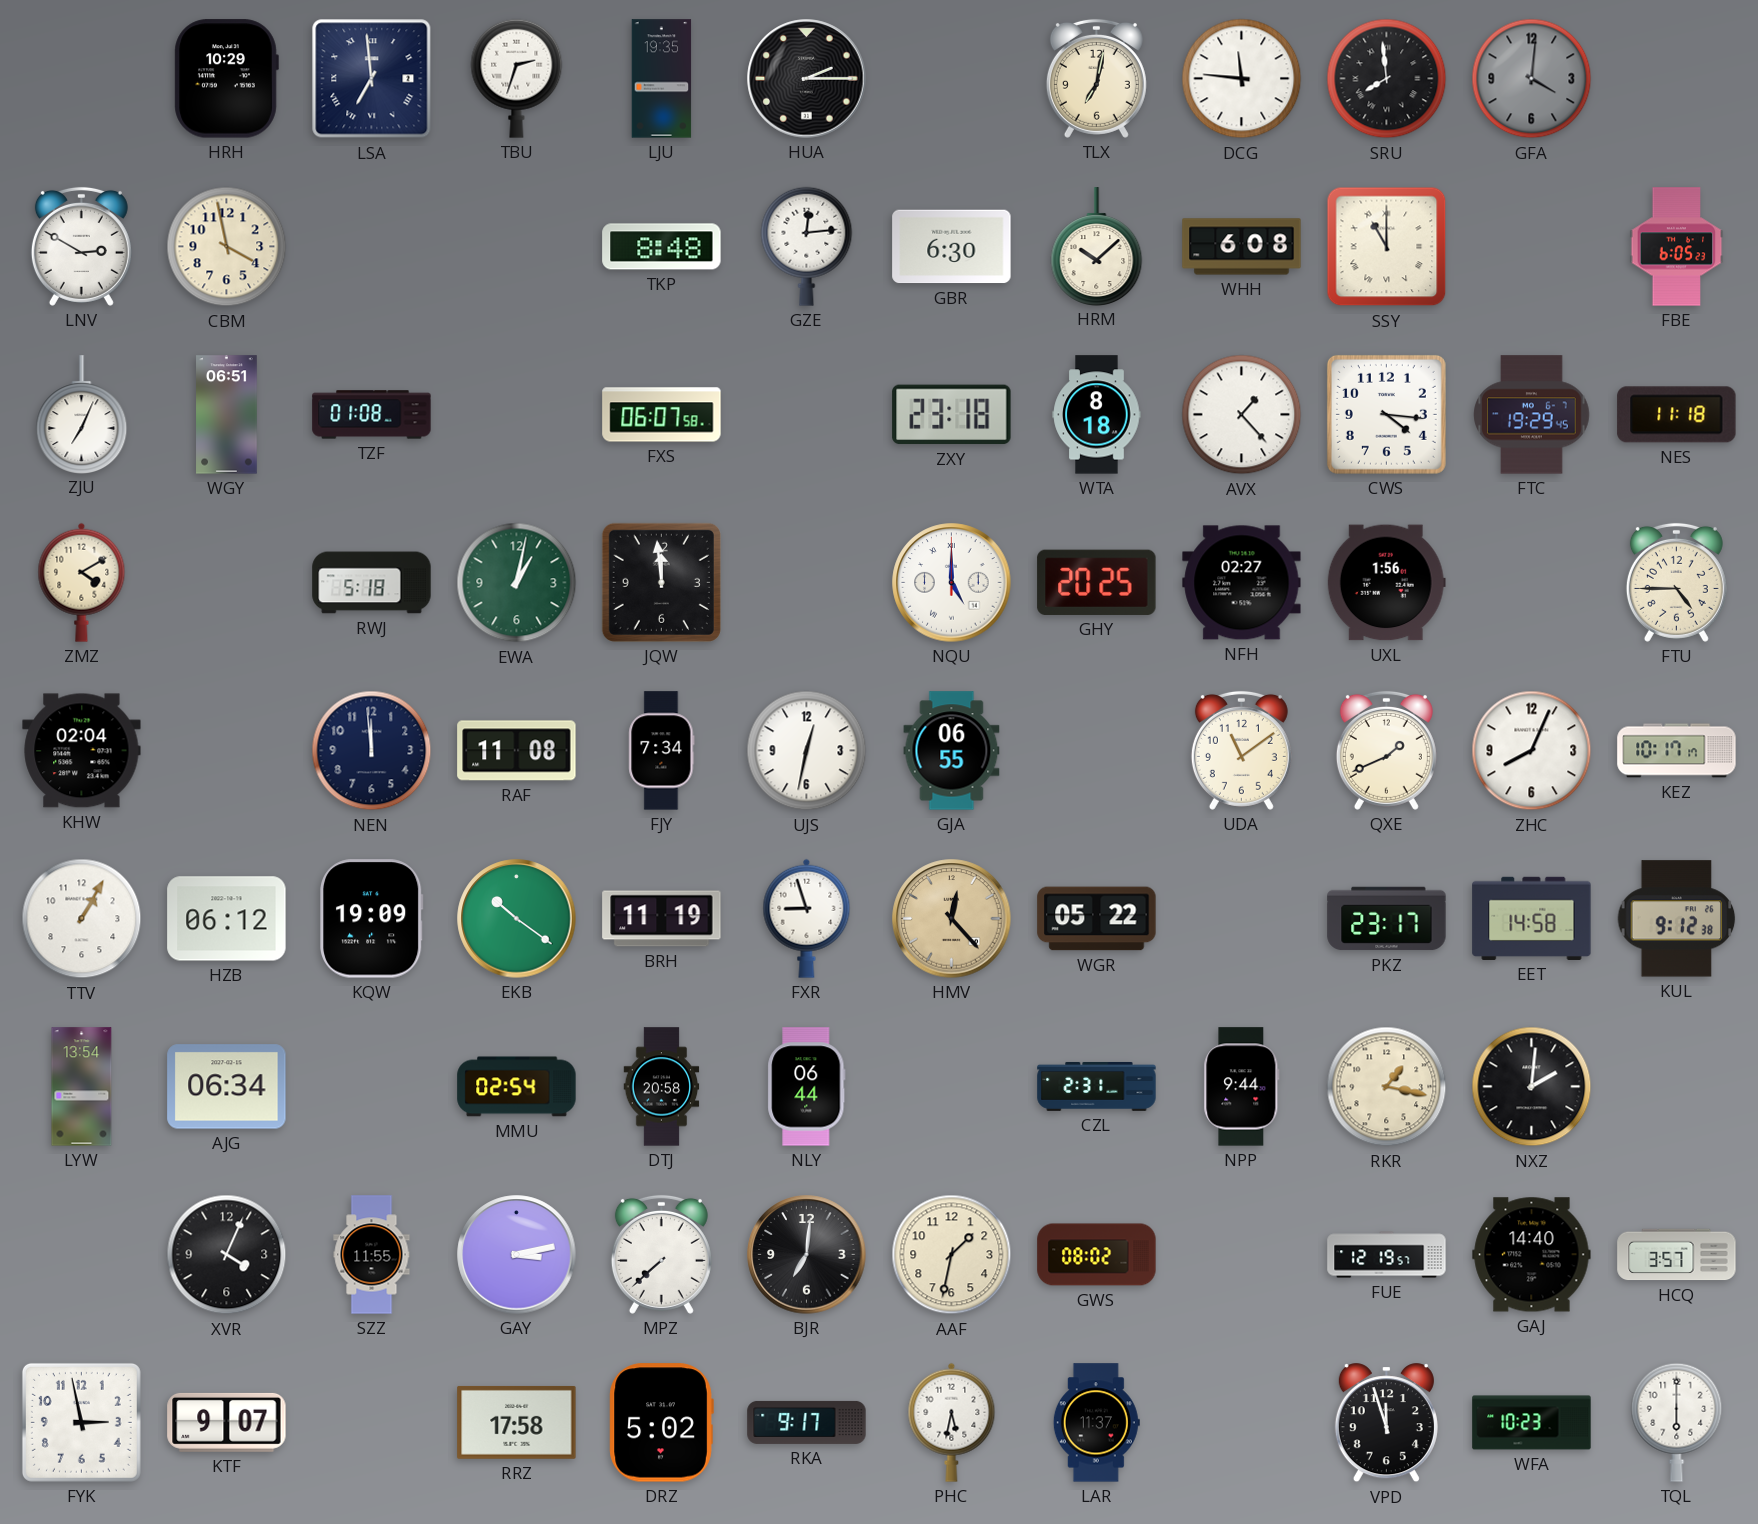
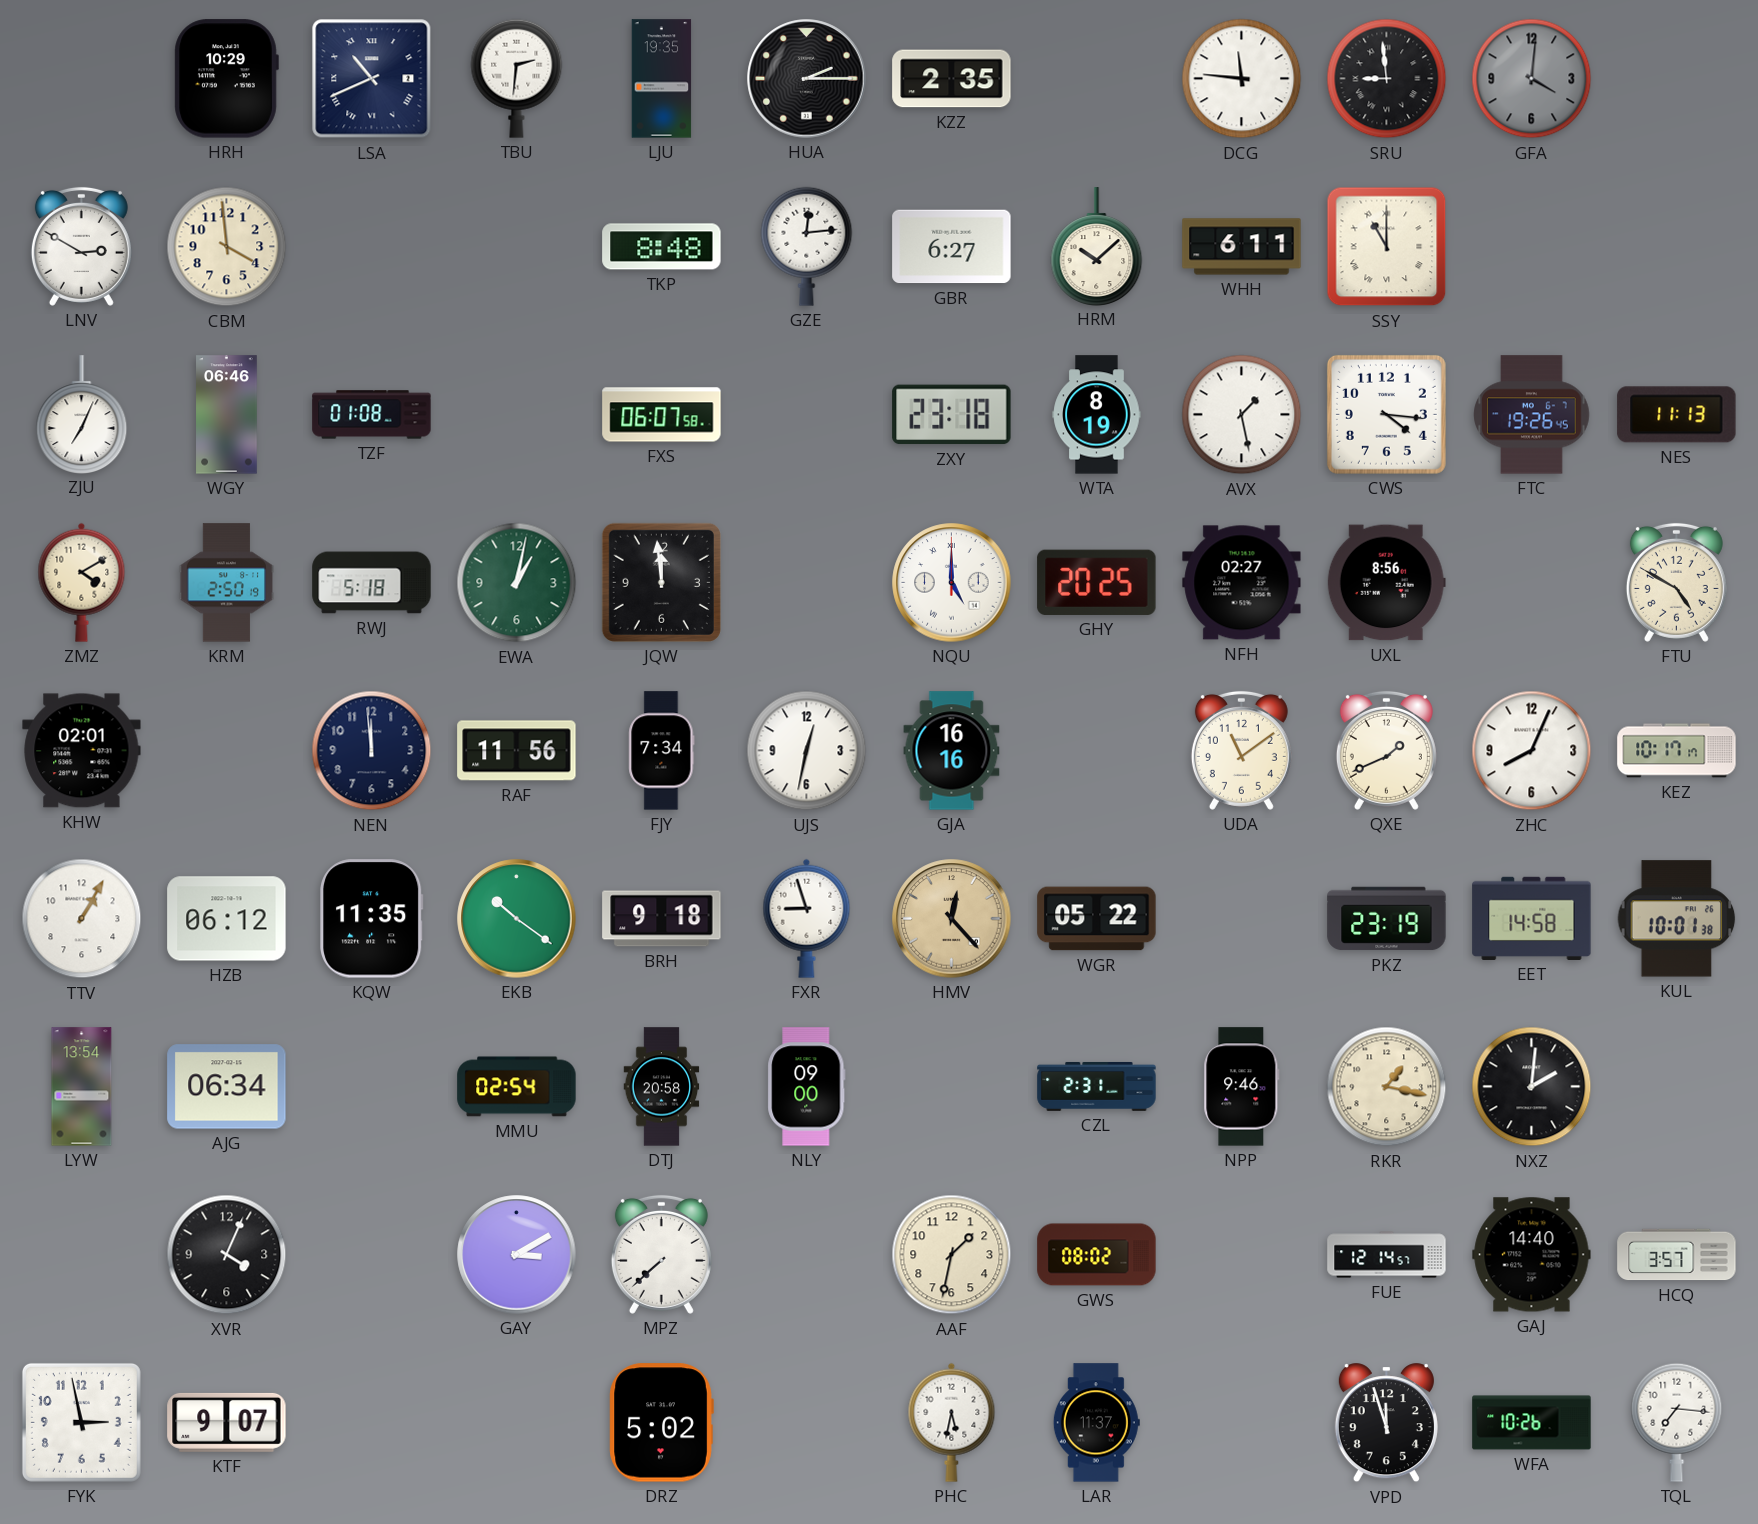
LSA: 6:59 -> 10:41 (372, 79)
TBU: 2:33 -> 2:31 (517, 78)
KZZ: none -> 2:35 (952, 79)
TLX: 7:02 -> none (1096, 78)
SRU: 7:59 -> 8:59 (1387, 79)
CBM: 3:58 -> 3:59 (227, 247)
GBR: 6:30 -> 6:27 (952, 247)
WHH: 6:08 -> 6:11 (1242, 247)
FBE: 6:05 -> none (1677, 247)
WGY: 06:51 -> 06:46 (227, 415)
WTA: 8:18 -> 8:19 (1097, 415)
AVX: 1:23 -> 1:28 (1242, 415)
FTC: 19:29 -> 19:26 (1532, 415)
NES: 11:18 -> 11:13 (1677, 415)
KRM: none -> 2:50 (227, 583)
UXL: 1:56 -> 8:56 (1386, 583)
FTU: 4:45 -> 4:50 (1676, 582)
KHW: 02:04 -> 02:01 (82, 751)
RAF: 11:08 -> 11:56 (517, 751)
GJA: 06:55 -> 16:16 (952, 751)
KQW: 19:09 -> 11:35 (372, 919)
BRH: 11:19 -> 9:18 (662, 919)
PKZ: 23:17 -> 23:19 (1387, 919)
KUL: 9:12 -> 10:01 (1677, 919)
NLY: 06:44 -> 09:00 (807, 1087)
NPP: 9:44 -> 9:46 (1242, 1087)
SZZ: 11:55 -> none (372, 1255)
GAY: 3:13 -> 3:10 (517, 1255)
BJR: 7:01 -> none (807, 1255)
FUE: 12:19 -> 12:14 (1387, 1255)
RRZ: 17:58 -> none (517, 1422)
RKA: 9:17 -> none (807, 1422)
WFA: 10:23 -> 10:26 (1532, 1423)
TQL: 6:00 -> 7:16 (1677, 1422)
